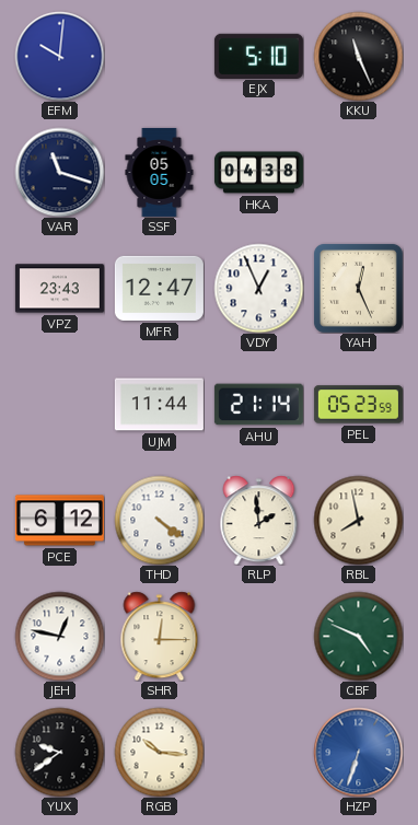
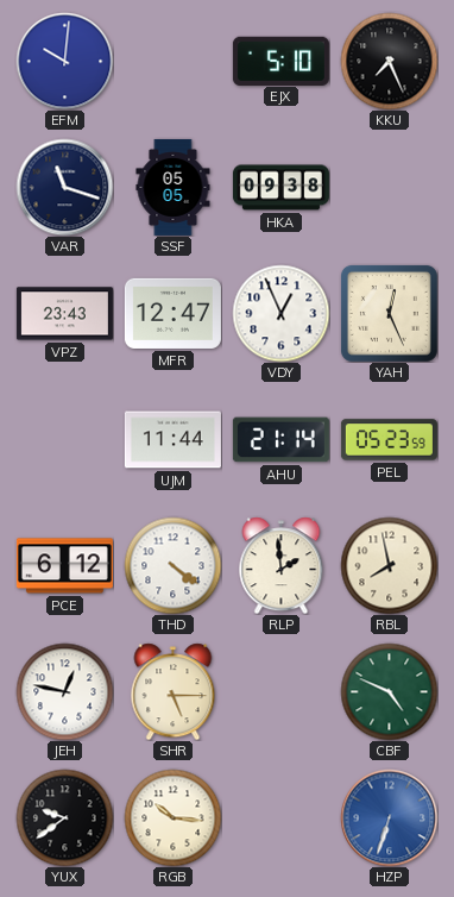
KKU: 11:26 -> 7:26 (389, 61)
HKA: 04:38 -> 09:38 (280, 188)
SHR: 12:15 -> 5:15 (174, 691)
